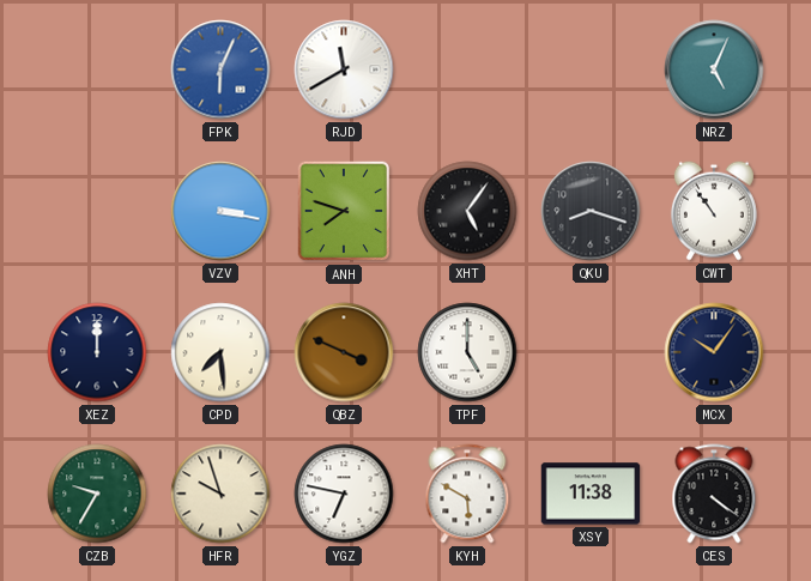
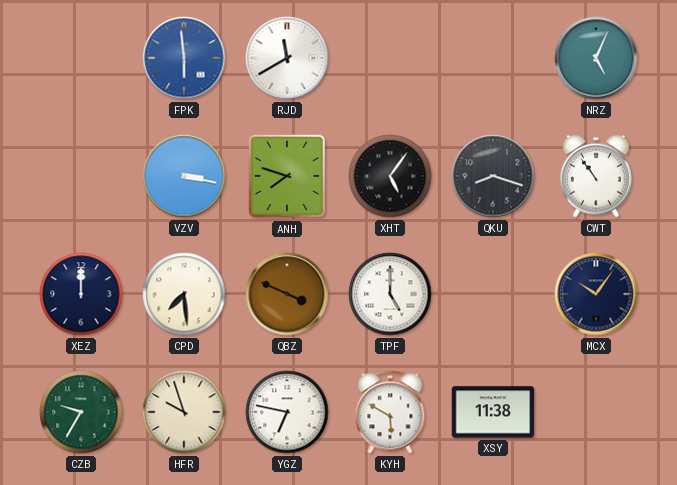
FPK: 6:04 -> 5:59 (184, 58)
CES: 4:21 -> none (714, 494)
